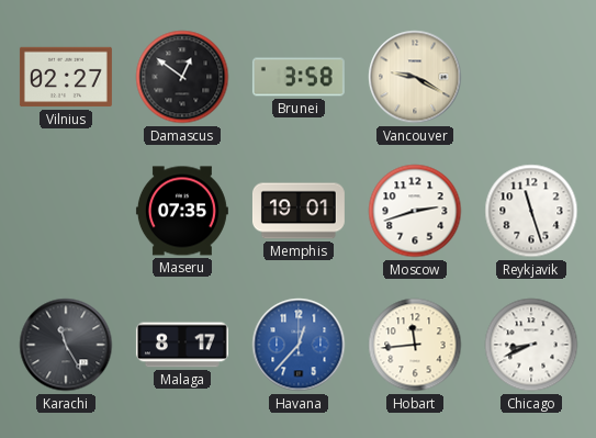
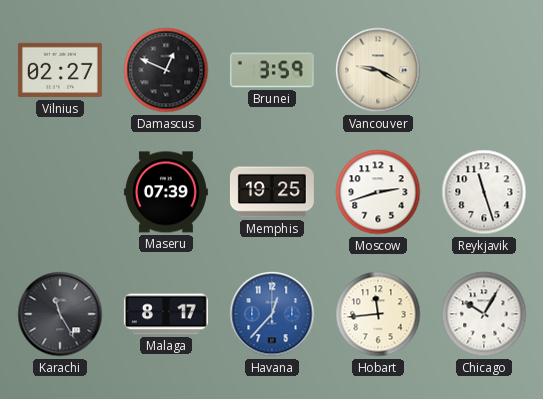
Damascus: 12:51 -> 12:49 (166, 70)
Brunei: 3:58 -> 3:59 (272, 70)
Maseru: 07:35 -> 07:39 (166, 192)
Memphis: 19:01 -> 19:25 (272, 192)
Chicago: 8:41 -> 10:05 (484, 314)
